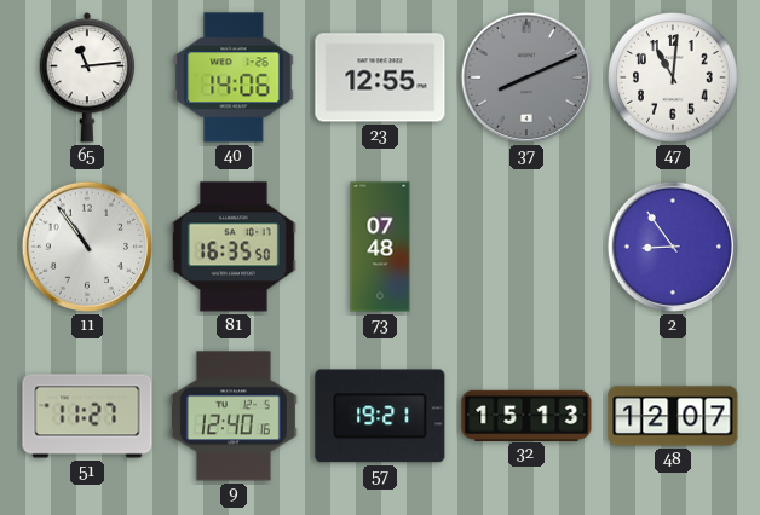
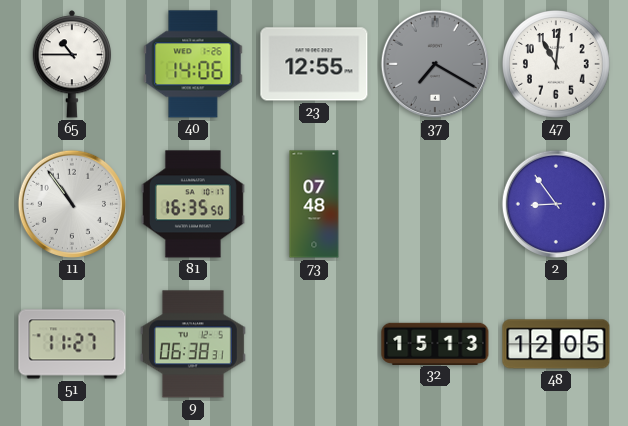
65: 11:14 -> 10:45 (72, 64)
37: 8:11 -> 7:20 (435, 64)
9: 12:40 -> 06:38 (193, 344)
57: 19:21 -> none (380, 416)
48: 12:07 -> 12:05 (556, 344)
